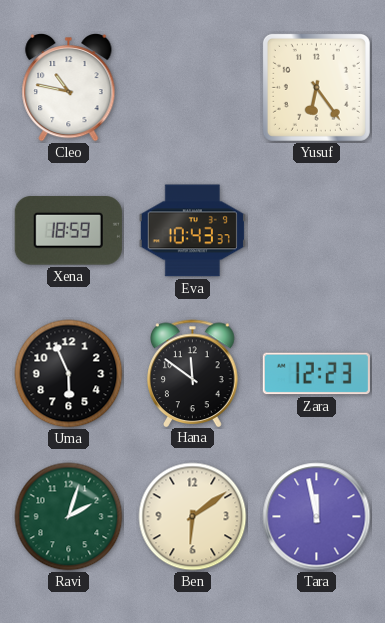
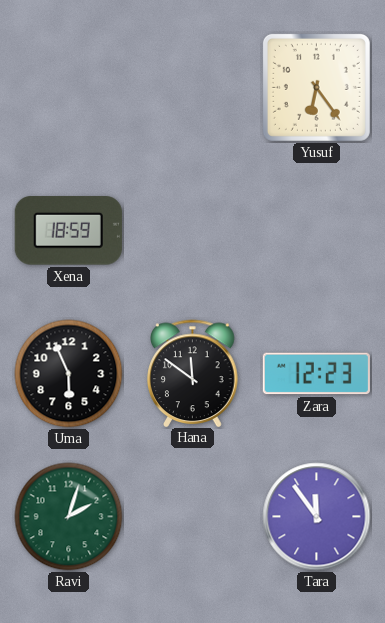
Cleo: 10:47 -> none (69, 87)
Eva: 10:43 -> none (192, 231)
Ben: 6:09 -> none (193, 517)
Tara: 11:58 -> 11:54 (317, 517)
